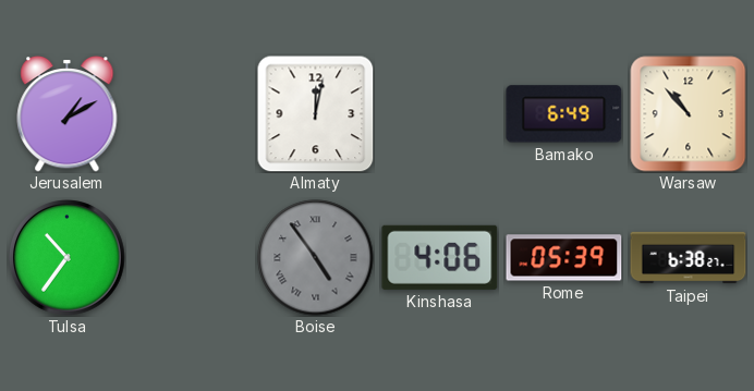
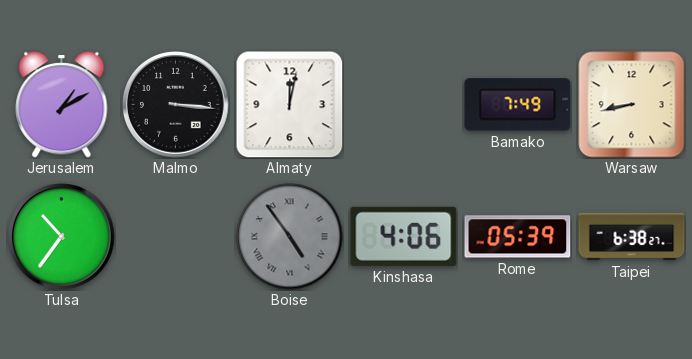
Malmo: none -> 3:16 (176, 105)
Bamako: 6:49 -> 7:49 (518, 105)
Warsaw: 10:53 -> 8:43 (632, 105)
